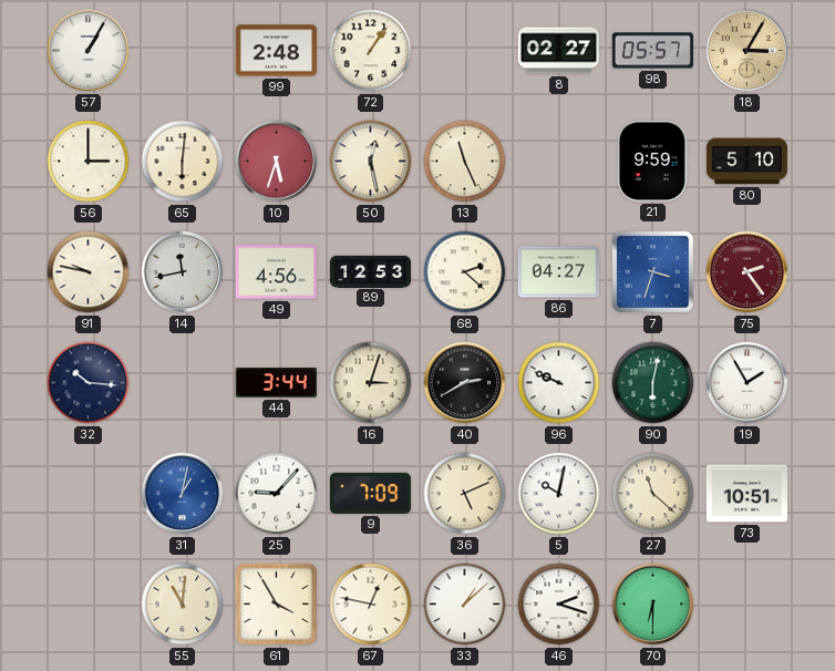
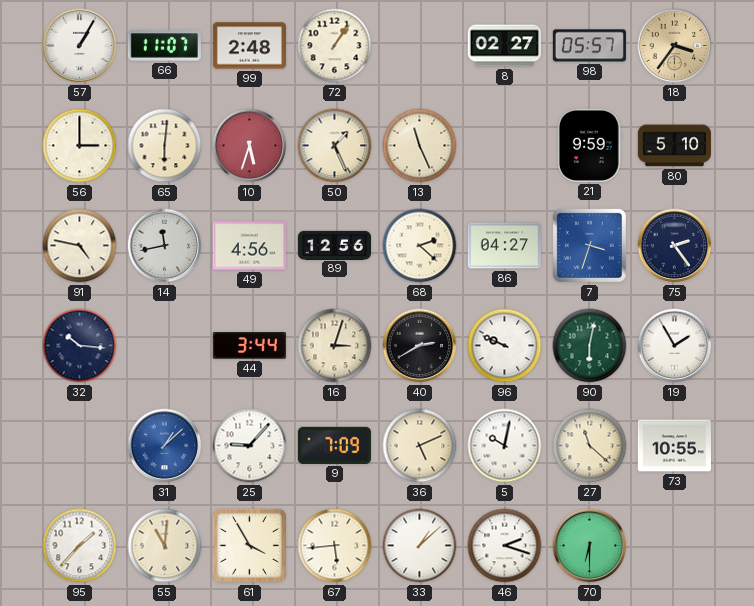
66: none -> 11:07 (164, 46)
18: 3:05 -> 3:36 (675, 46)
50: 12:28 -> 1:26 (335, 146)
91: 9:47 -> 4:47 (80, 246)
89: 12:53 -> 12:56 (334, 245)
75 dial: burgundy -> navy (675, 246)
31: 1:02 -> 1:08 (165, 446)
73: 10:51 -> 10:55 (674, 446)
95: none -> 1:37 (80, 546)
67: 12:47 -> 5:44 (335, 546)
